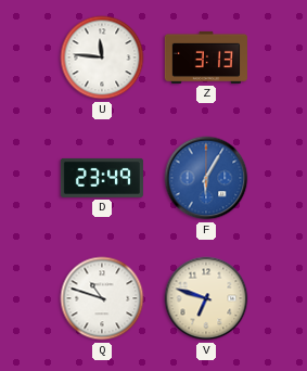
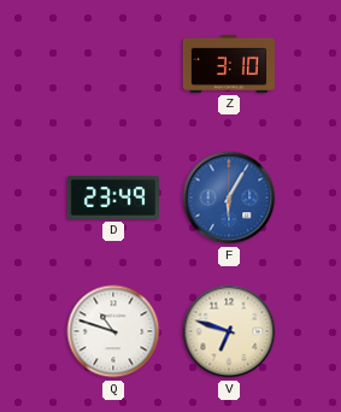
U: 11:46 -> none (102, 57)
Z: 3:13 -> 3:10 (229, 64)
